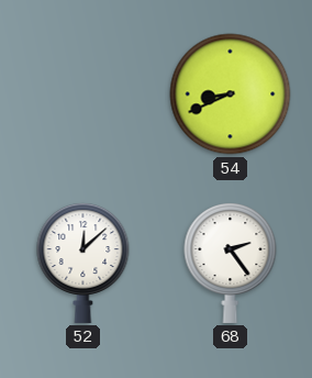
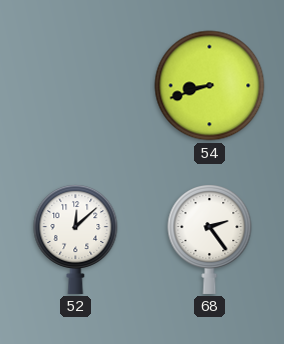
54: 8:41 -> 8:42 (210, 86)
